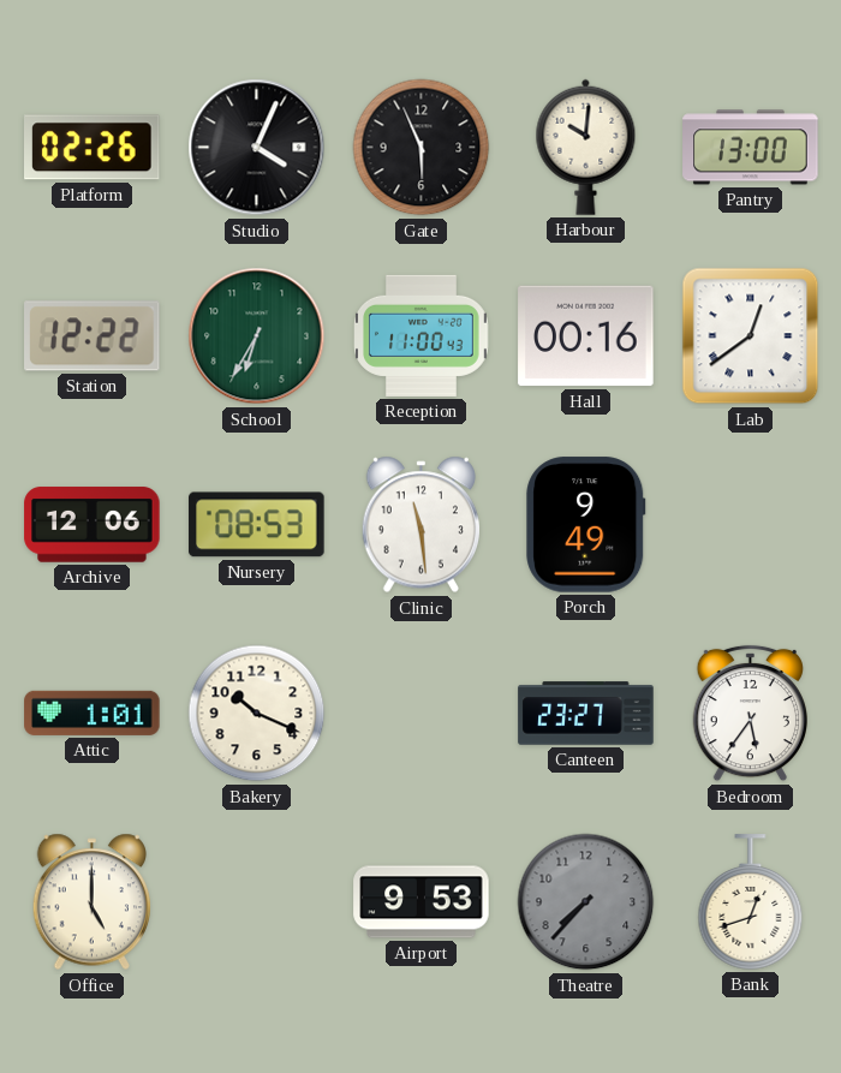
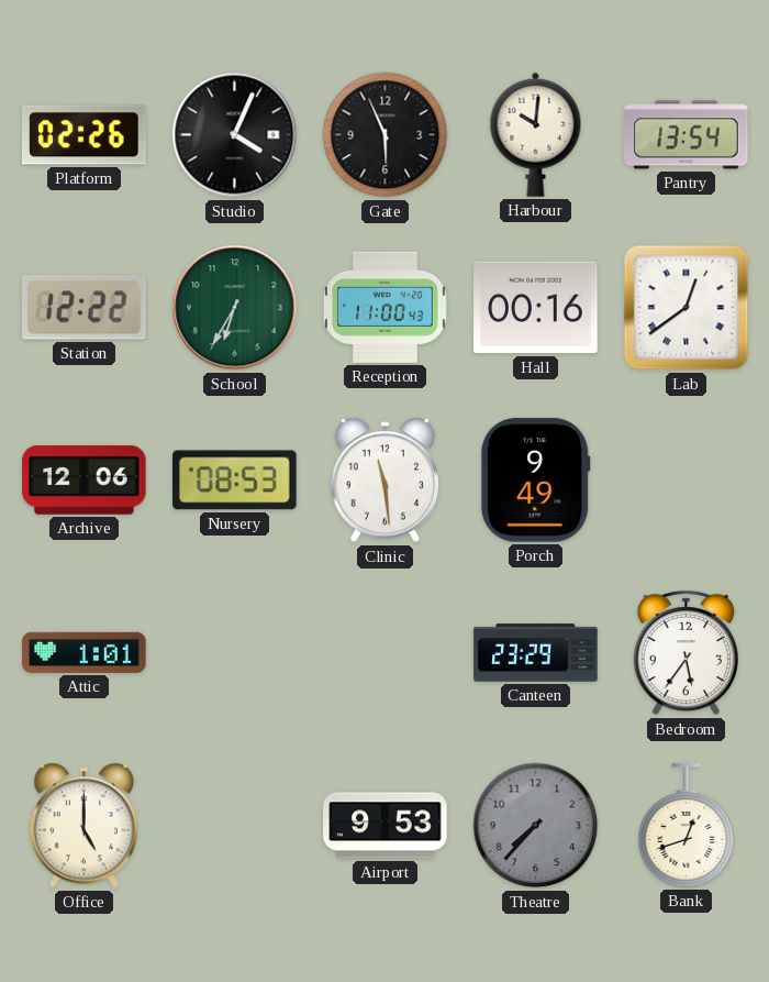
Pantry: 13:00 -> 13:54 (687, 135)
Bakery: 10:19 -> none (257, 714)
Canteen: 23:27 -> 23:29 (536, 653)
